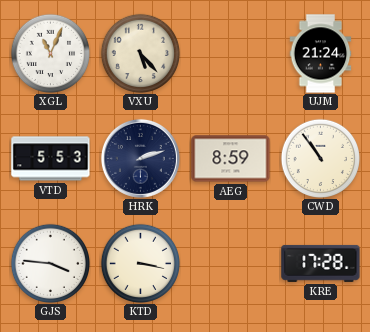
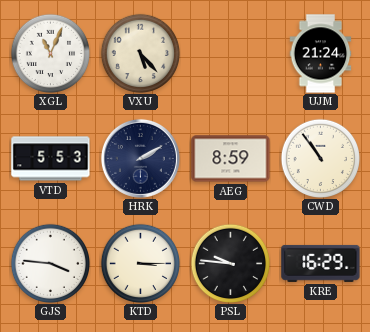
HRK: 2:12 -> 2:10 (140, 158)
KTD: 3:17 -> 3:15 (140, 263)
PSL: none -> 9:46 (230, 263)
KRE: 17:28 -> 16:29 (321, 263)
